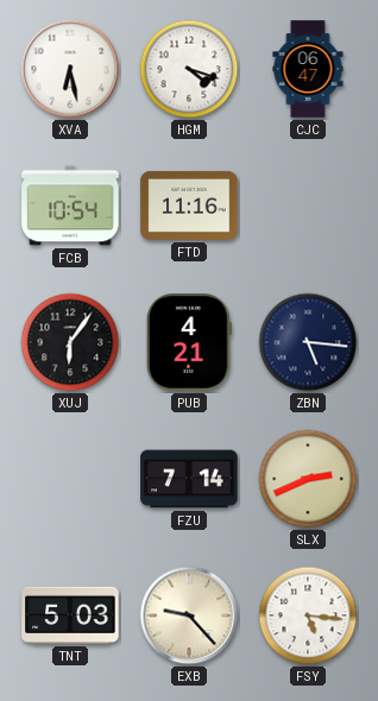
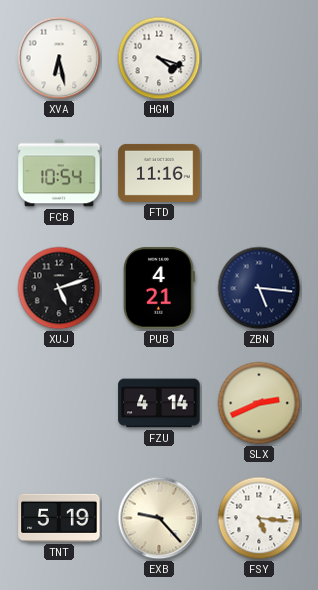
CJC: 06:47 -> none (308, 69)
XUJ: 6:06 -> 5:12 (59, 288)
FZU: 7:14 -> 4:14 (159, 403)
TNT: 5:03 -> 5:19 (59, 518)
